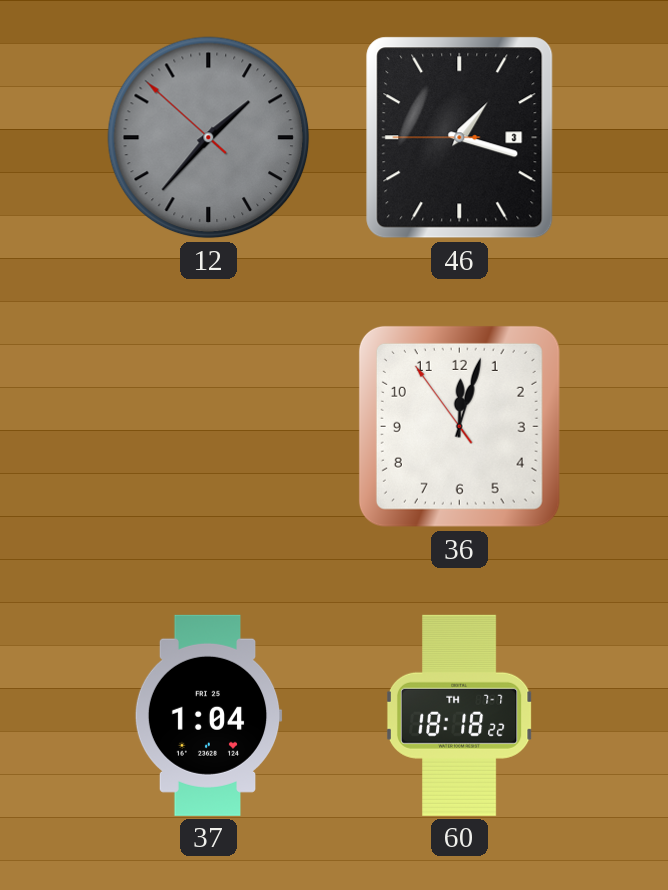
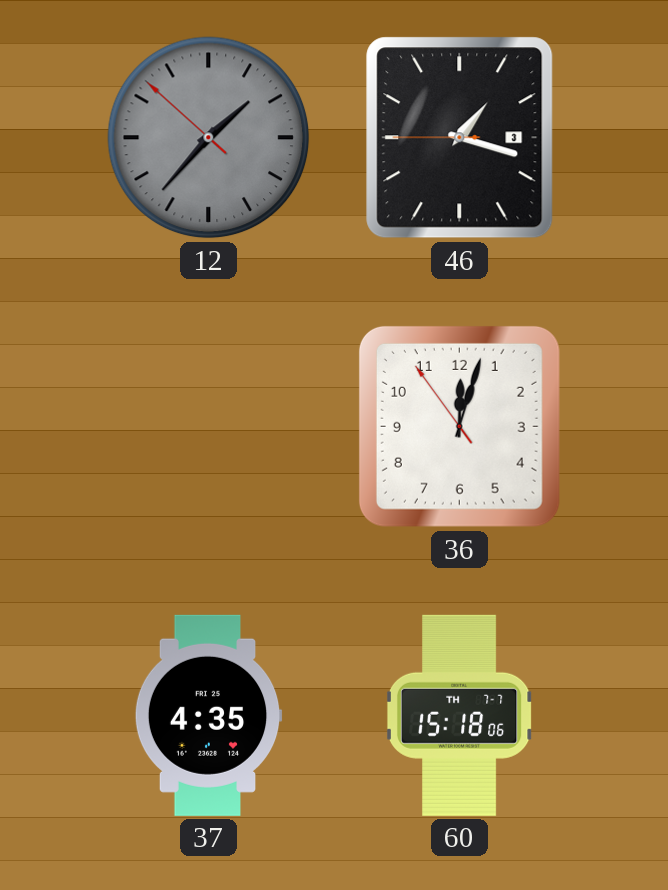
37: 1:04 -> 4:35 (208, 715)
60: 18:18 -> 15:18 (460, 715)
